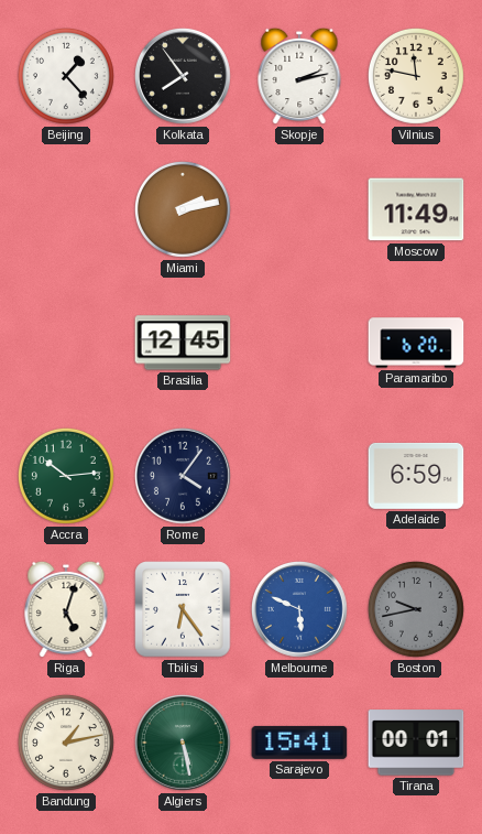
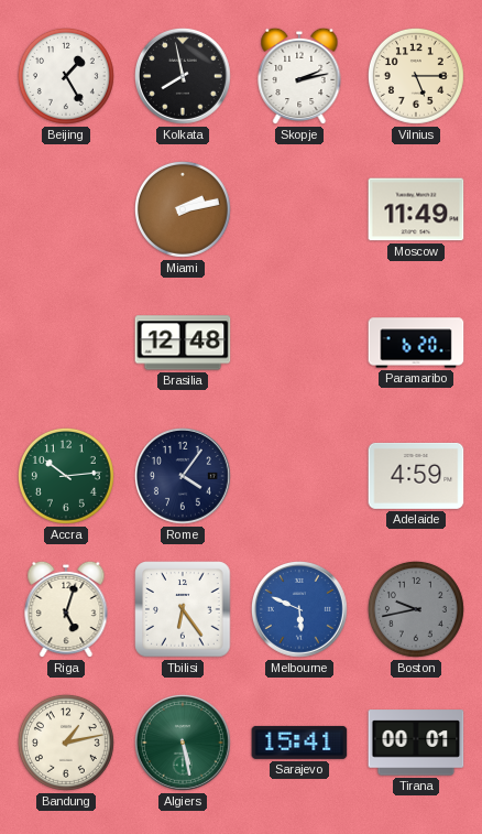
Beijing: 1:23 -> 1:25 (66, 76)
Kolkata: 7:54 -> 7:58 (183, 76)
Vilnius: 11:47 -> 5:15 (416, 76)
Brasilia: 12:45 -> 12:48 (183, 343)
Adelaide: 6:59 -> 4:59 (416, 476)
